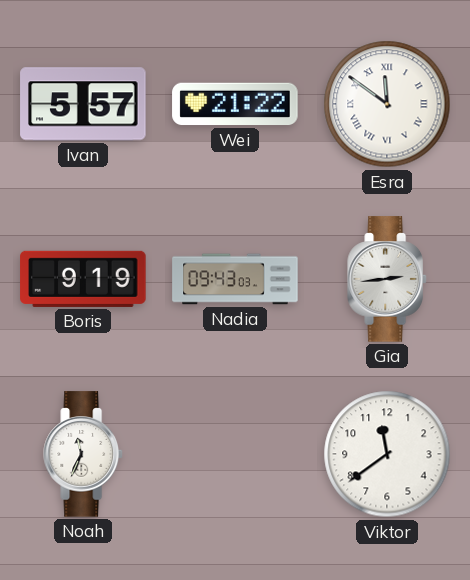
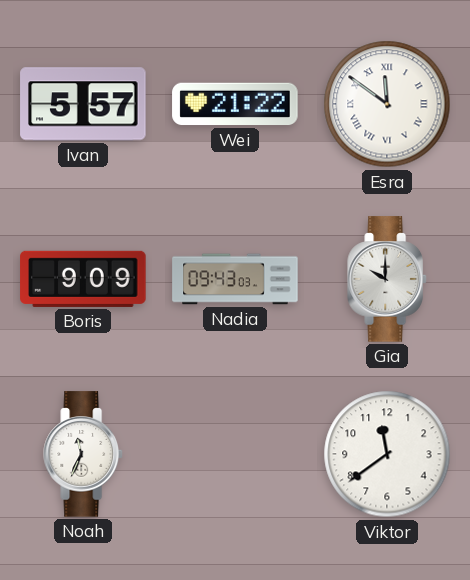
Boris: 9:19 -> 9:09 (83, 279)
Gia: 2:44 -> 10:00 (388, 279)
